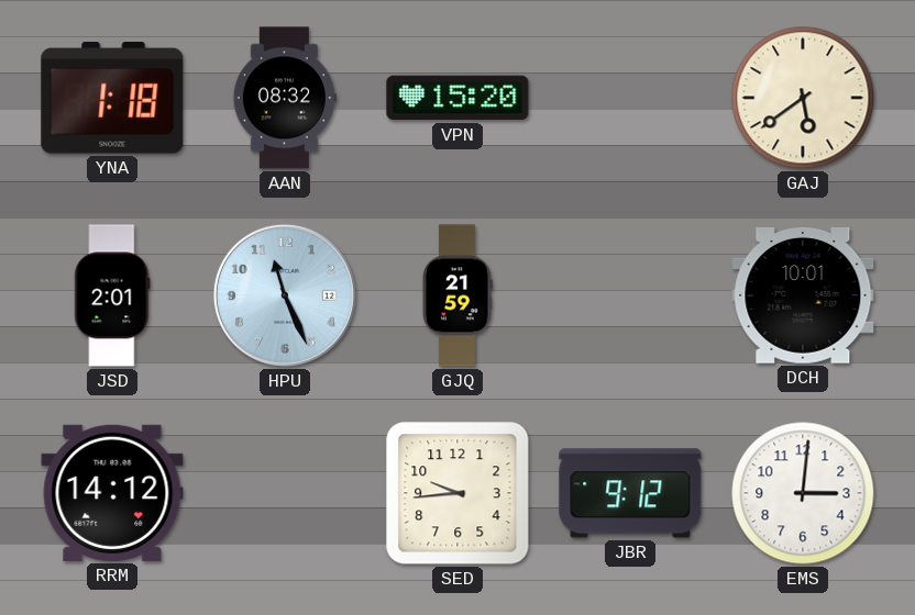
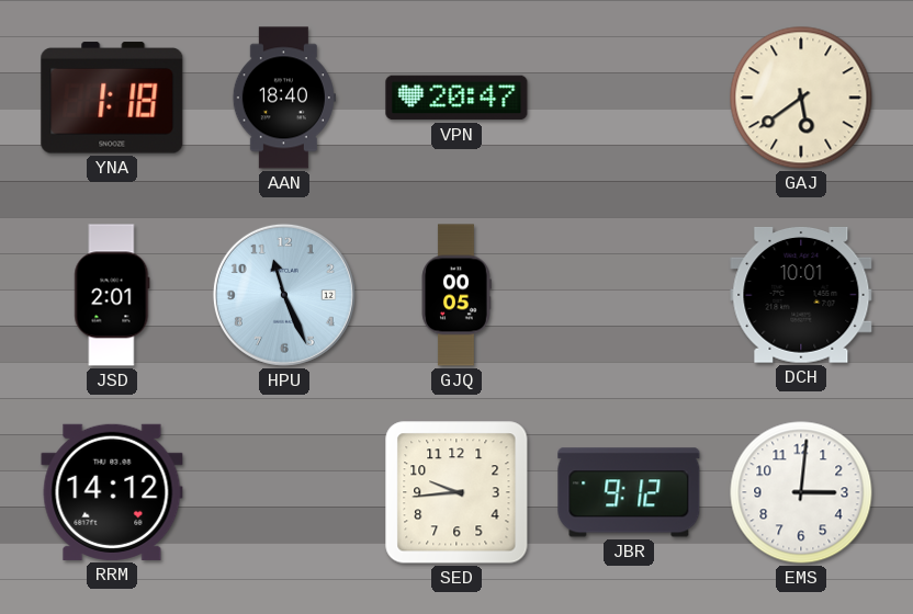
AAN: 08:32 -> 18:40 (284, 98)
VPN: 15:20 -> 20:47 (456, 98)
GJQ: 21:59 -> 00:05 (456, 295)
